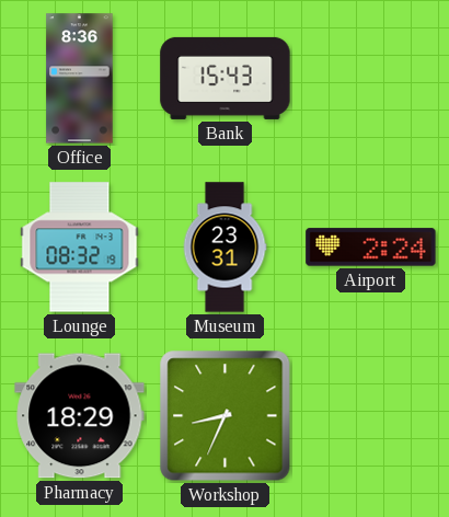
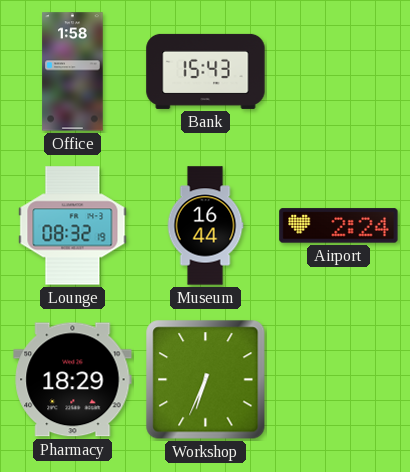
Office: 8:36 -> 1:58 (73, 72)
Museum: 23:31 -> 16:44 (205, 226)
Workshop: 8:34 -> 6:34 (206, 380)
